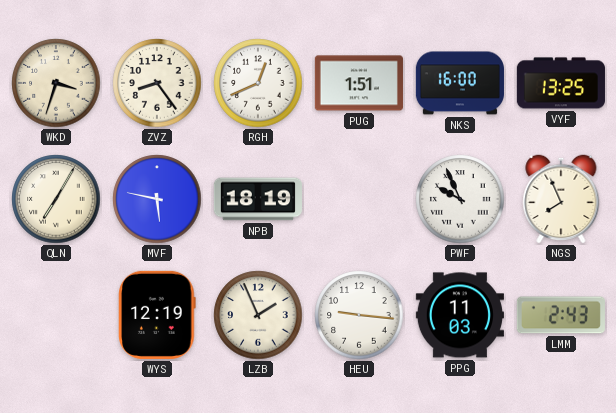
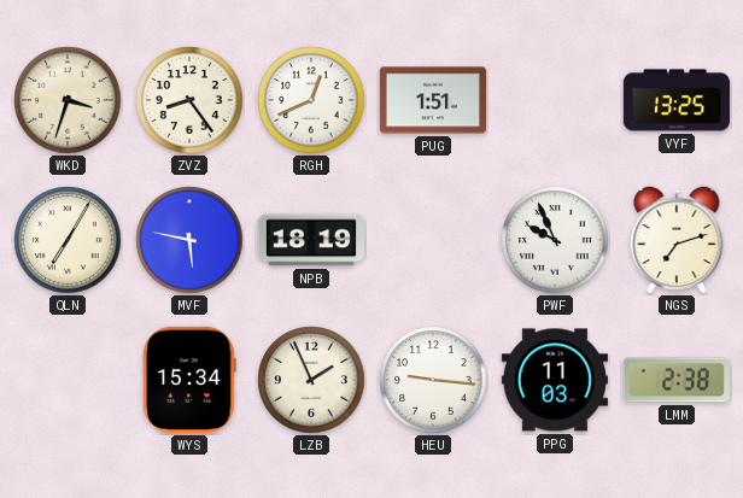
NKS: 16:00 -> none (460, 83)
NGS: 7:56 -> 7:12 (677, 240)
WYS: 12:19 -> 15:34 (189, 380)
LMM: 2:43 -> 2:38 (677, 380)
